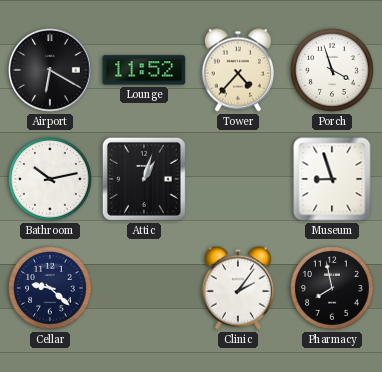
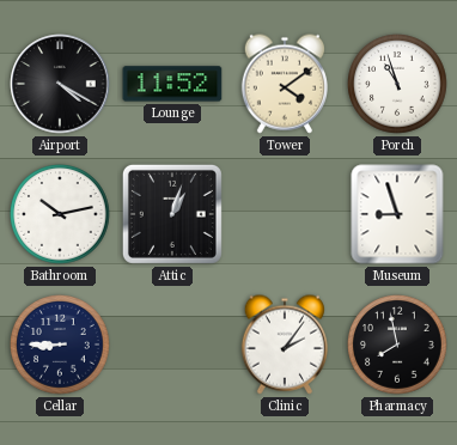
Airport: 6:20 -> 4:20 (60, 84)
Tower: 4:37 -> 4:09 (285, 84)
Porch: 3:57 -> 10:57 (398, 85)
Cellar: 9:22 -> 8:45 (61, 346)
